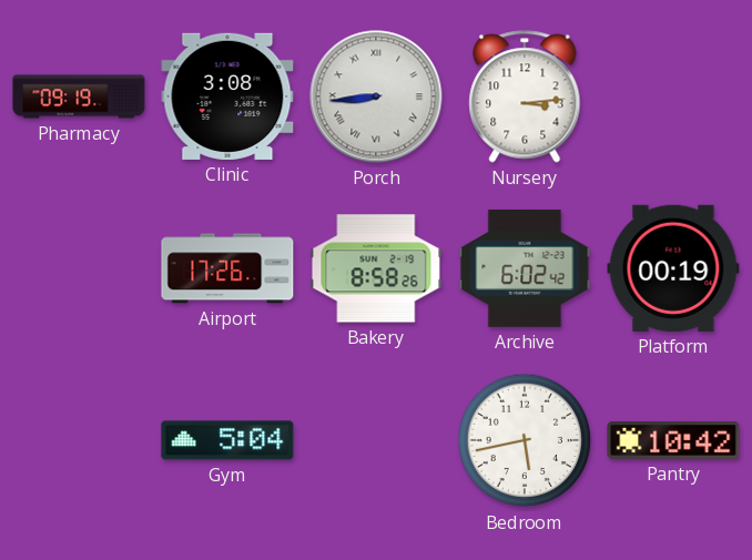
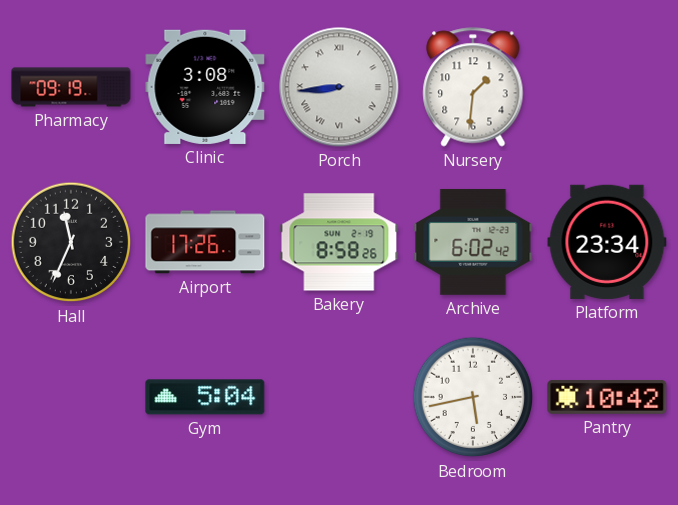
Nursery: 3:14 -> 1:31 (473, 87)
Hall: none -> 11:34 (71, 242)
Platform: 00:19 -> 23:34 (607, 242)
